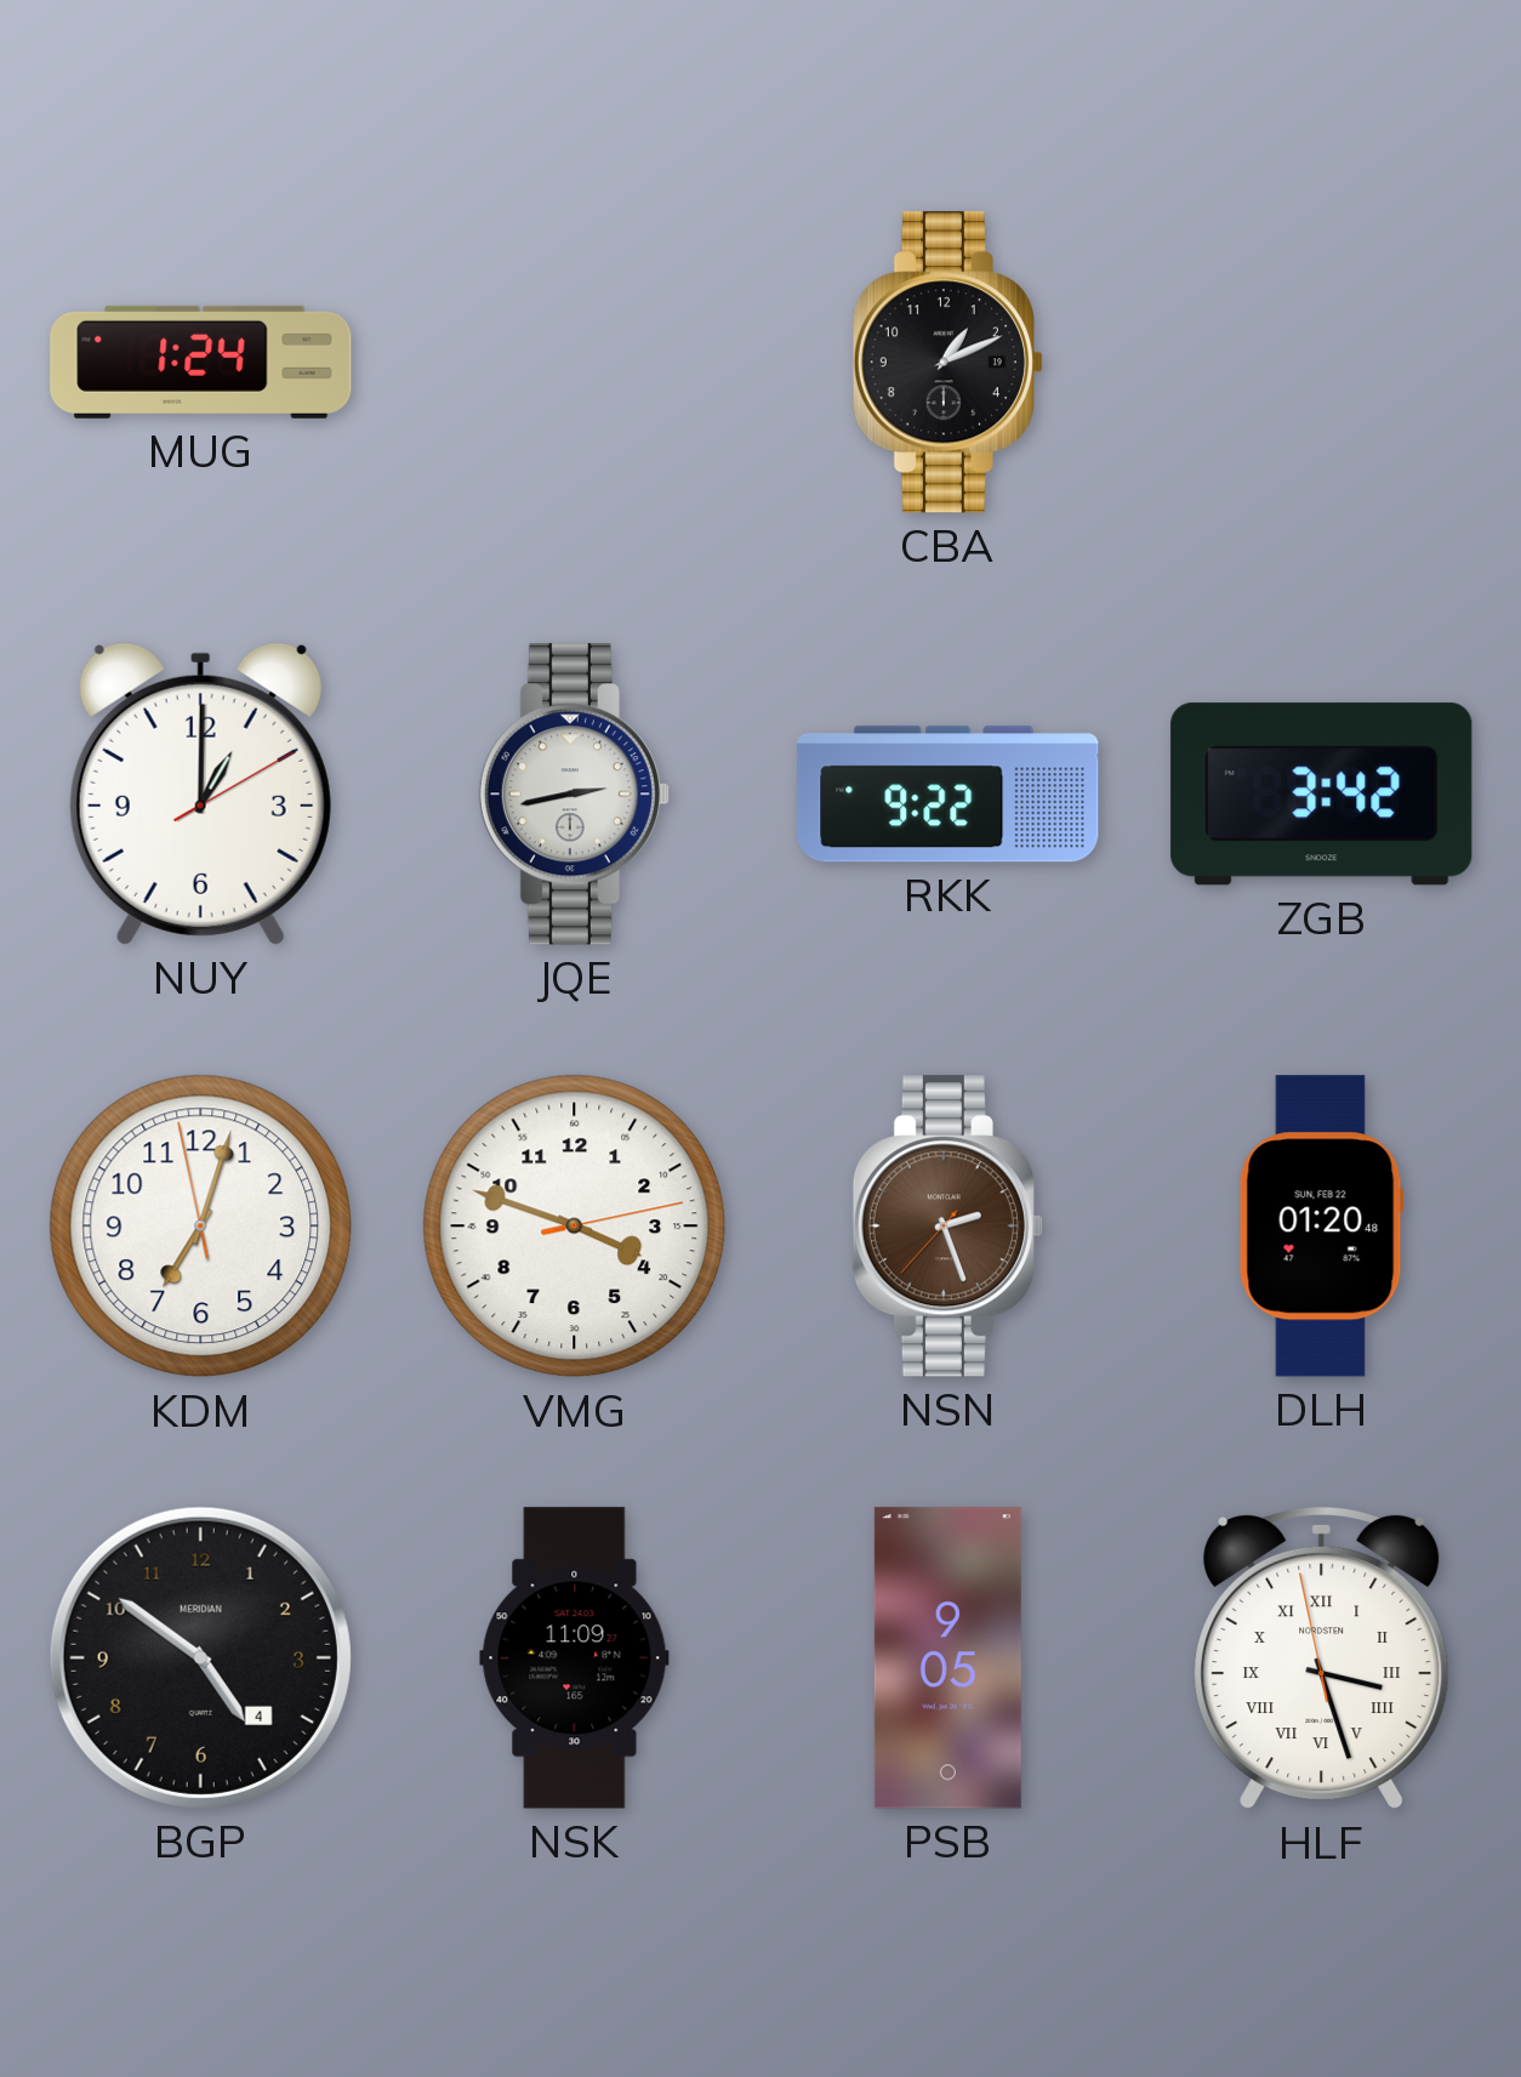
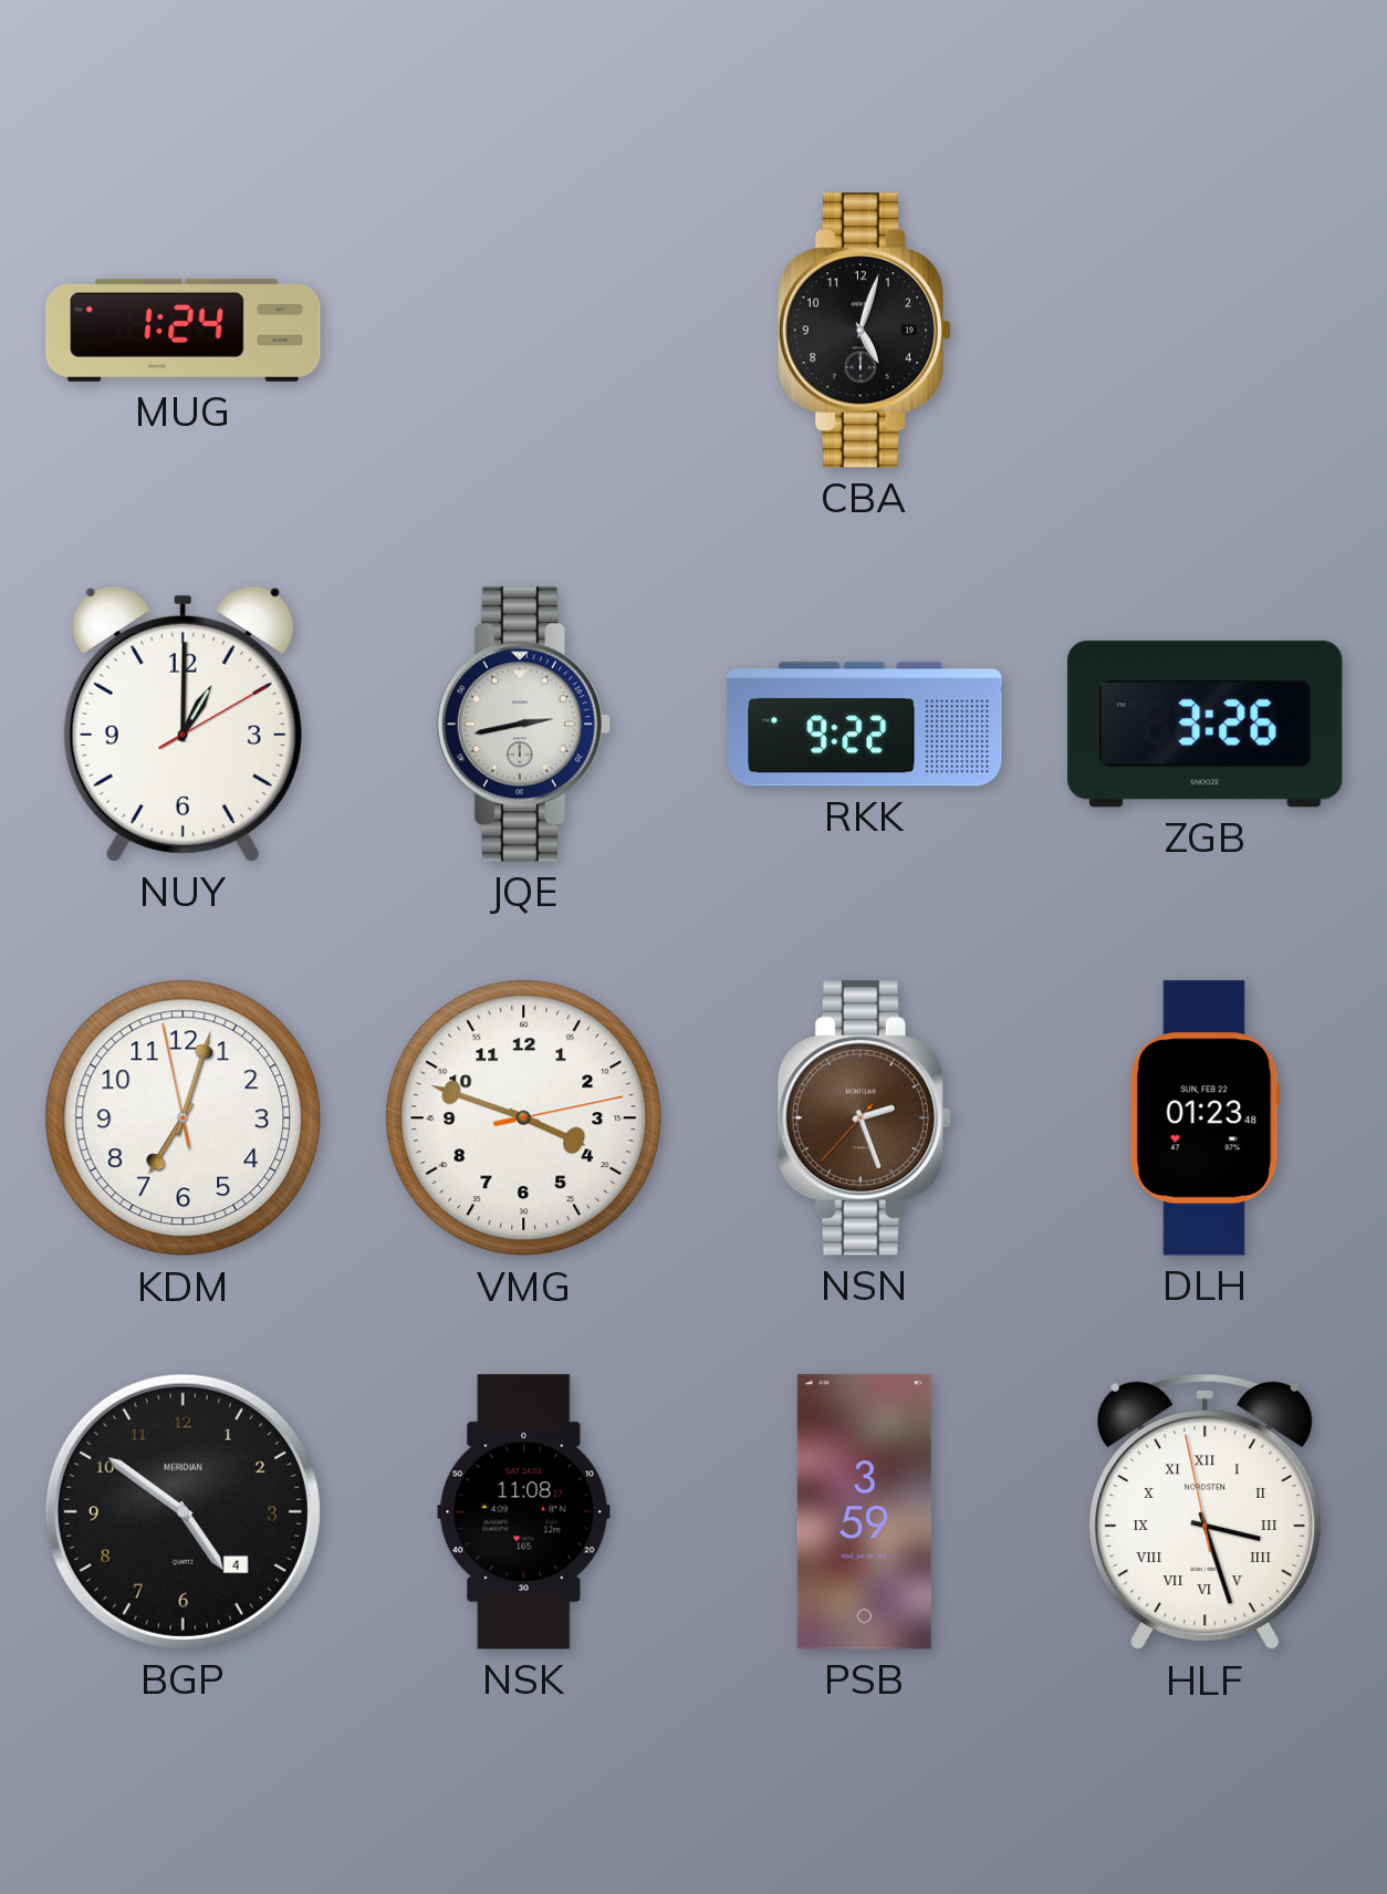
CBA: 1:11 -> 5:03 (864, 331)
ZGB: 3:42 -> 3:26 (1206, 725)
DLH: 01:20 -> 01:23 (1204, 1118)
NSK: 11:09 -> 11:08 (524, 1512)
PSB: 9:05 -> 3:59 (864, 1512)
